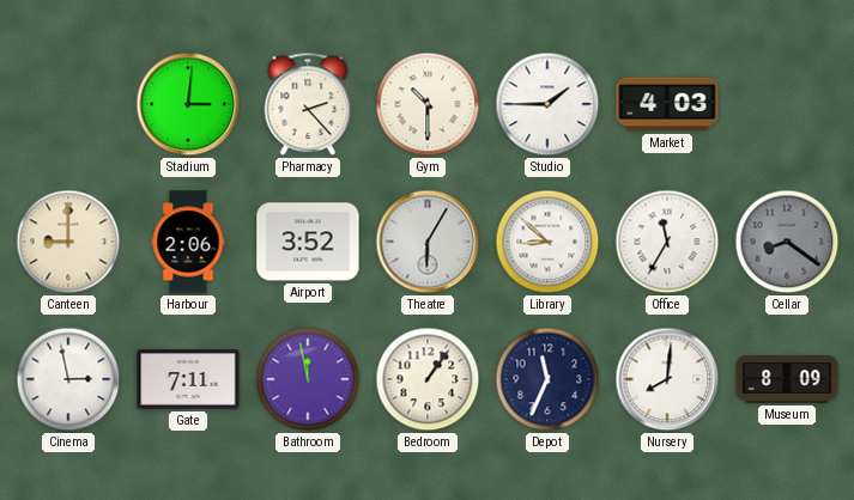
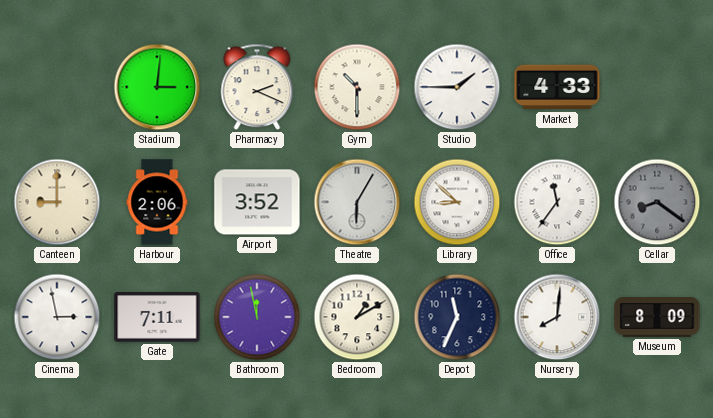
Pharmacy: 2:23 -> 2:19 (257, 87)
Market: 4:03 -> 4:33 (557, 87)
Office: 11:35 -> 11:36 (557, 202)
Bedroom: 1:06 -> 1:10 (357, 317)
